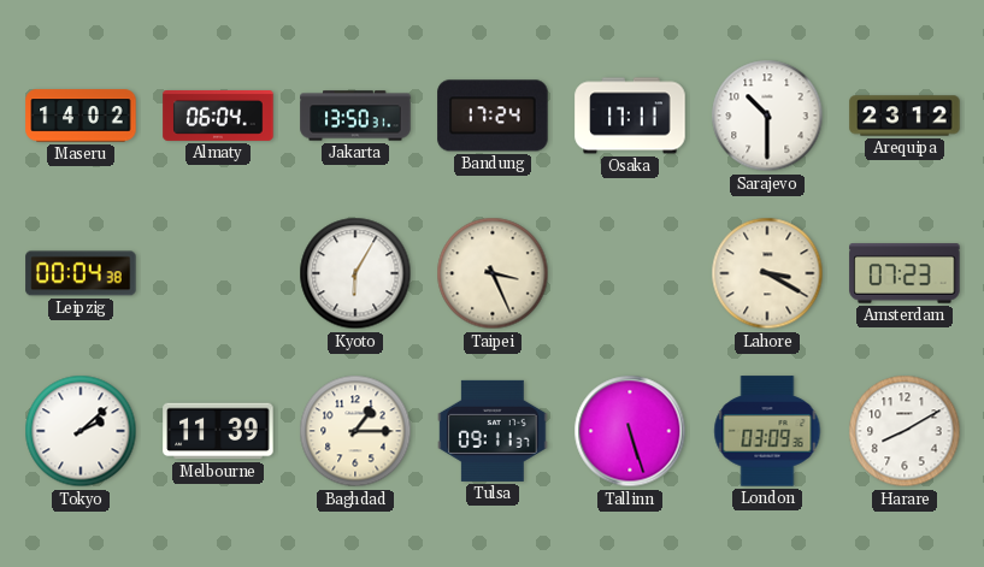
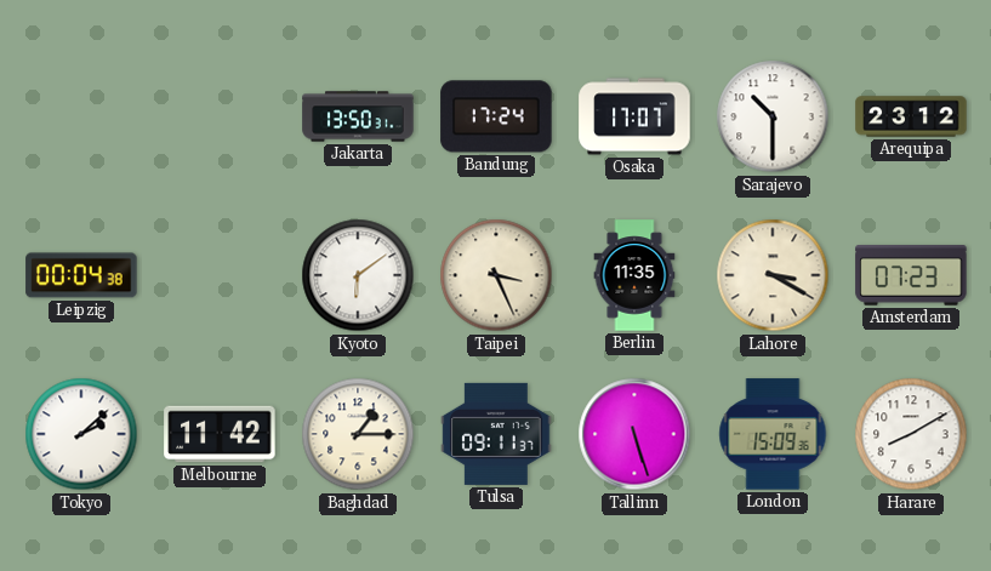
Maseru: 14:02 -> none (81, 116)
Almaty: 06:04 -> none (218, 116)
Osaka: 17:11 -> 17:07 (634, 116)
Kyoto: 6:05 -> 6:09 (358, 275)
Berlin: none -> 11:35 (634, 275)
Melbourne: 11:39 -> 11:42 (220, 434)
London: 03:09 -> 15:09 (773, 434)
